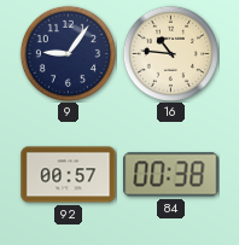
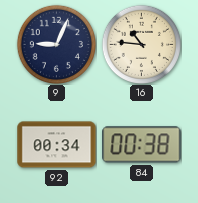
9: 9:06 -> 9:04 (56, 44)
92: 00:57 -> 00:34 (57, 145)
